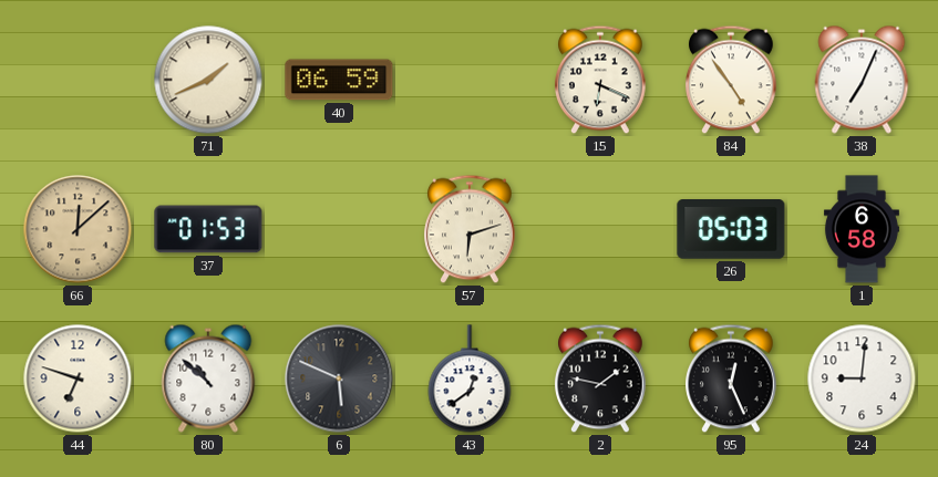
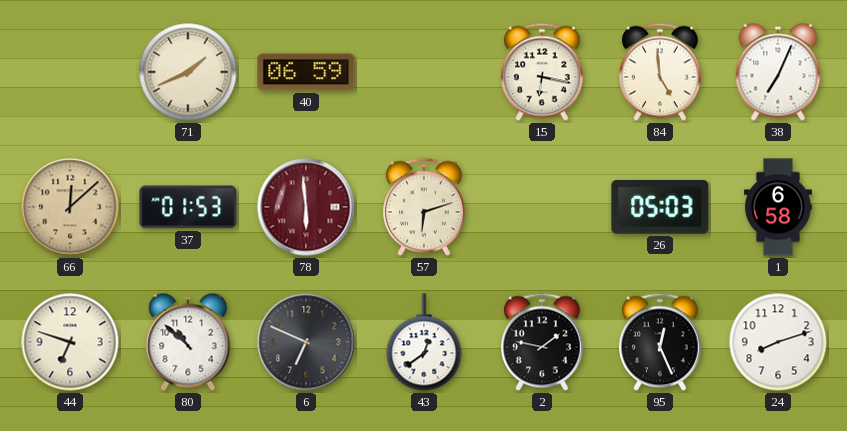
15: 6:19 -> 6:17 (543, 72)
84: 4:54 -> 4:59 (661, 72)
78: none -> 5:59 (306, 207)
6: 5:49 -> 6:49 (306, 342)
24: 9:01 -> 8:12 (778, 342)
